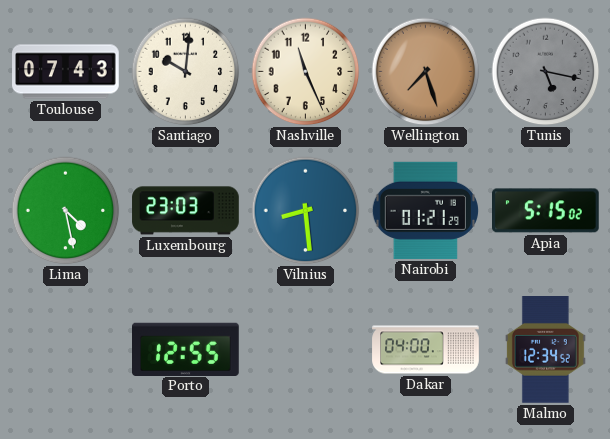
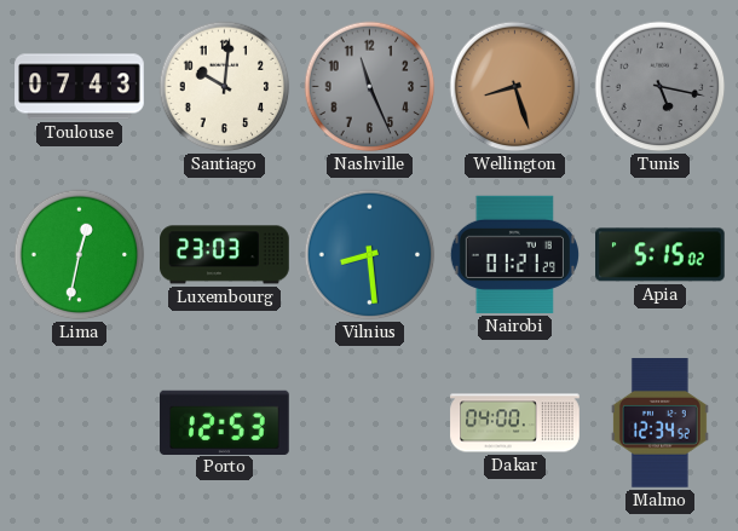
Nashville dial: cream -> grey (370, 87)
Wellington: 7:27 -> 8:27 (515, 87)
Lima: 4:28 -> 12:32 (80, 255)
Porto: 12:55 -> 12:53 (225, 422)
